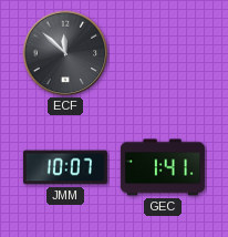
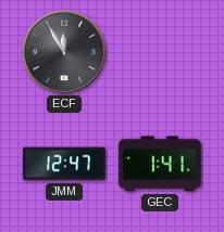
ECF: 11:52 -> 11:55 (64, 52)
JMM: 10:07 -> 12:47 (64, 164)
